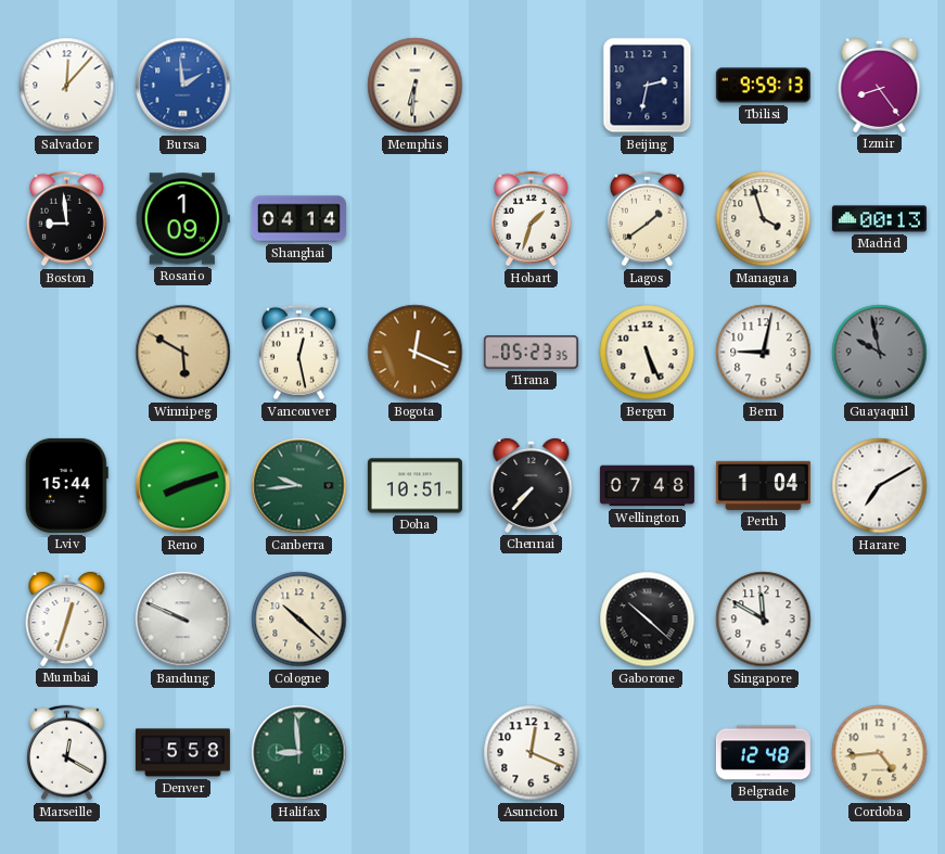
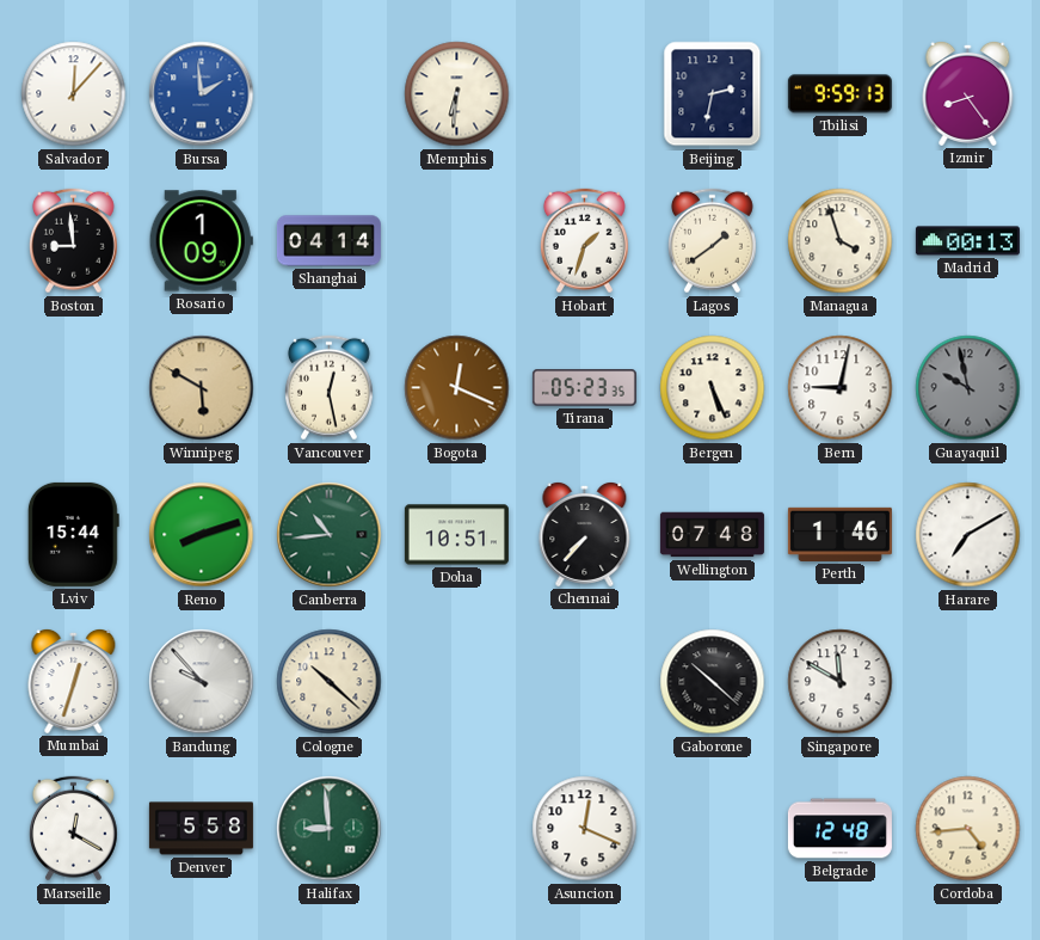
Canberra: 9:44 -> 10:44 (330, 535)
Perth: 1:04 -> 1:46 (839, 534)
Bandung: 9:49 -> 9:53 (202, 682)
